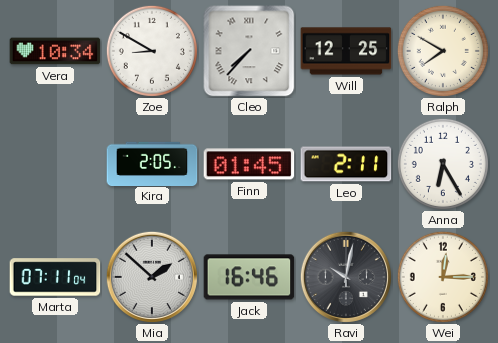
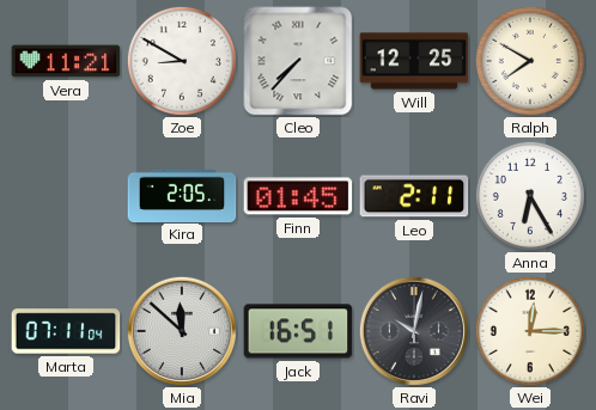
Vera: 10:34 -> 11:21 (66, 61)
Mia: 1:52 -> 11:52 (182, 331)
Jack: 16:46 -> 16:51 (298, 331)
